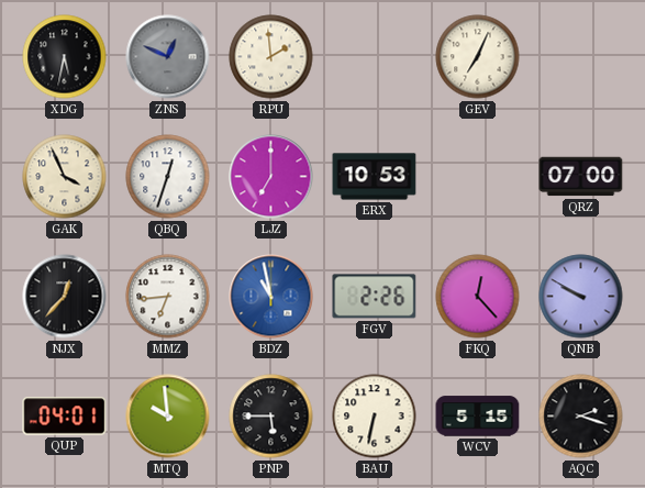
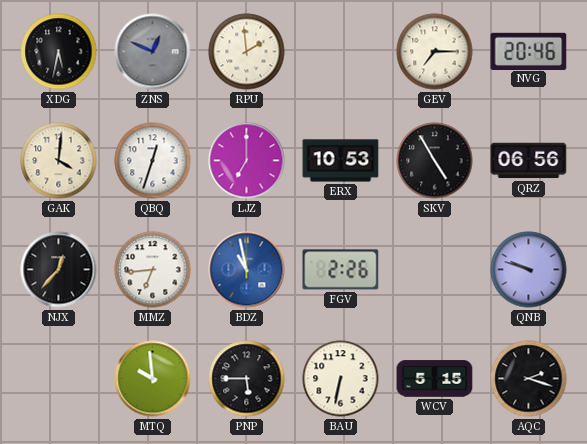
GEV: 7:04 -> 7:15 (435, 52)
NVG: none -> 20:46 (529, 51)
GAK: 3:56 -> 4:01 (59, 161)
SKV: none -> 4:55 (435, 161)
QRZ: 07:00 -> 06:56 (529, 161)
FKQ: 12:23 -> none (478, 297)
QNB: 9:50 -> 9:48 (529, 270)
QUP: 04:01 -> none (65, 417)
